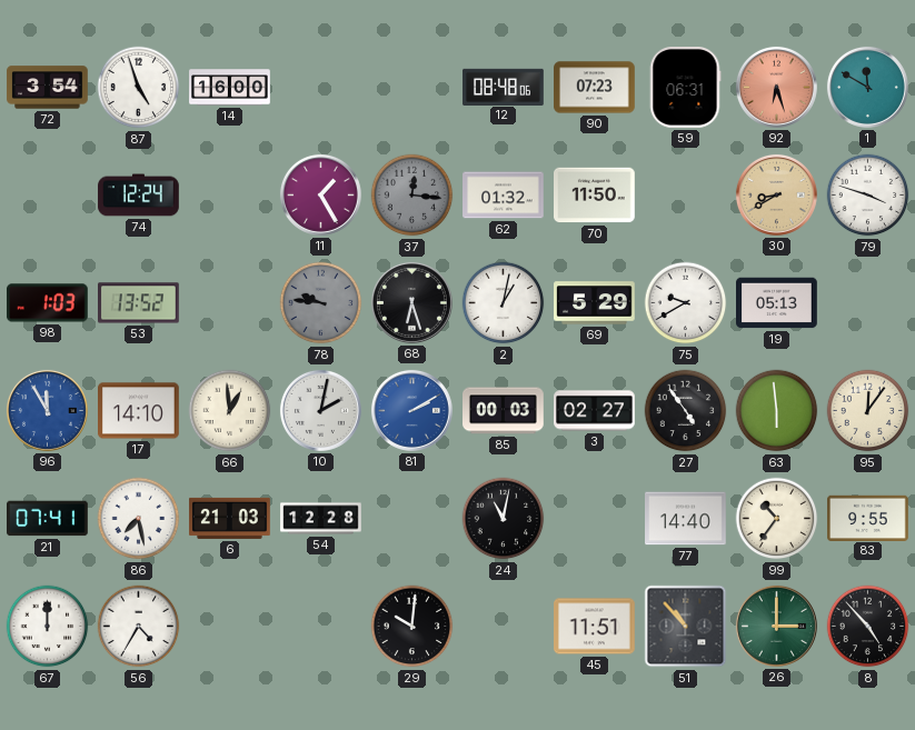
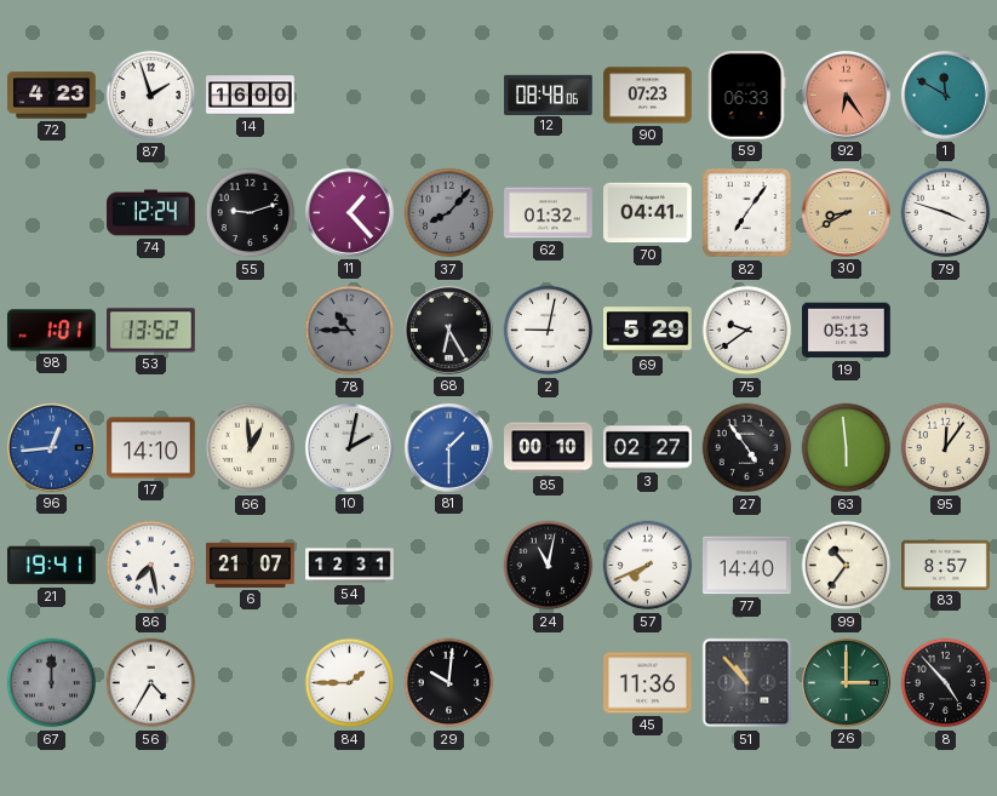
72: 3:54 -> 4:23 (52, 96)
87: 4:57 -> 1:57 (151, 96)
59: 06:31 -> 06:33 (746, 96)
92: 6:27 -> 6:24 (846, 95)
55: none -> 9:12 (251, 213)
11: 1:25 -> 1:23 (349, 212)
37: 12:16 -> 8:07 (449, 213)
70: 11:50 -> 04:41 (648, 213)
82: none -> 7:06 (747, 213)
98: 1:03 -> 1:01 (52, 331)
78: 9:46 -> 10:45 (350, 331)
68: 6:27 -> 6:25 (448, 330)
2: 1:02 -> 9:02 (549, 331)
75: 9:40 -> 9:39 (747, 331)
96: 11:55 -> 12:44 (51, 447)
81: 2:10 -> 1:30 (448, 447)
85: 00:03 -> 00:10 (549, 448)
21: 07:41 -> 19:41 (52, 566)
6: 21:03 -> 21:07 (251, 565)
54: 12:28 -> 12:31 (350, 566)
57: none -> 7:41 (648, 566)
83: 9:55 -> 8:57 (946, 565)
67 dial: white -> grey (52, 683)
84: none -> 1:45 (350, 683)
45: 11:51 -> 11:36 (648, 683)
